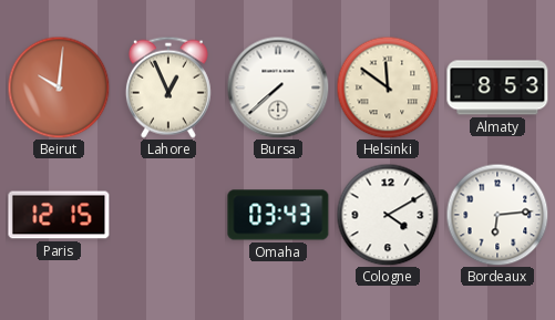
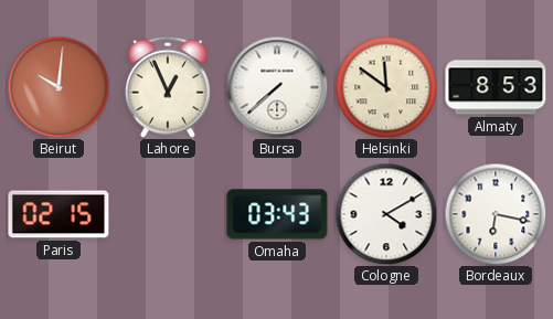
Paris: 12:15 -> 02:15 (59, 214)
Bordeaux: 6:14 -> 6:17 (496, 214)
